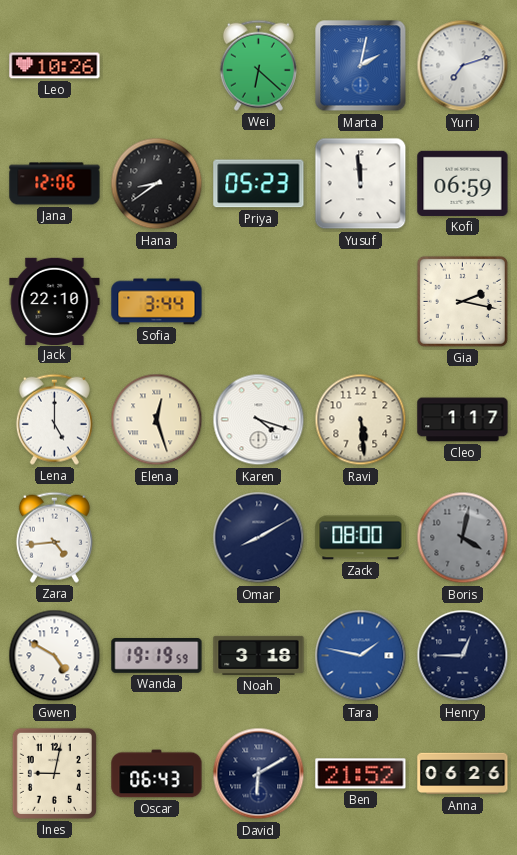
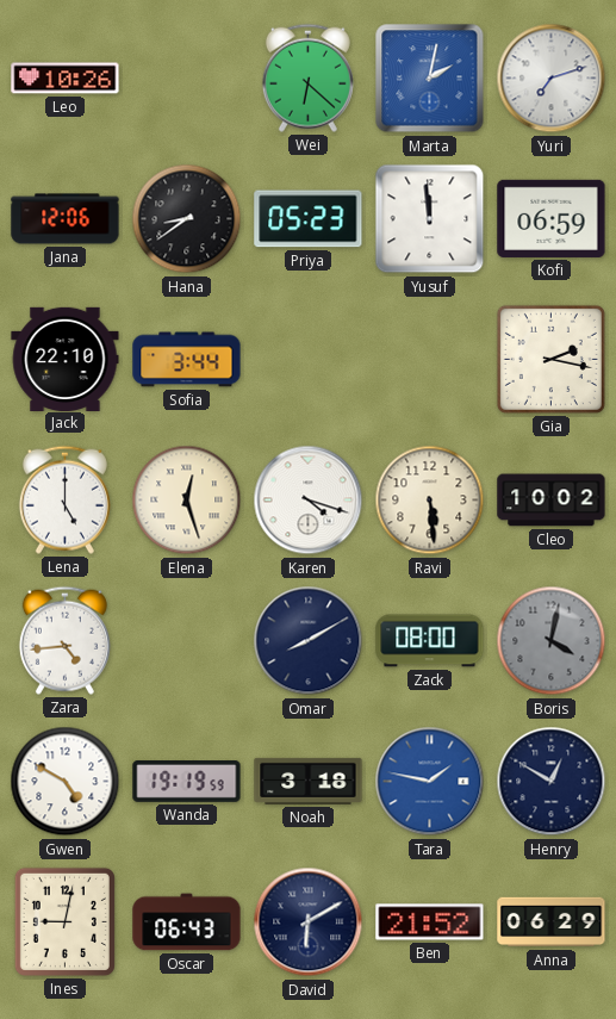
Cleo: 1:17 -> 10:02 (552, 501)
Henry: 12:45 -> 12:50 (552, 782)
Anna: 06:26 -> 06:29 (552, 922)
